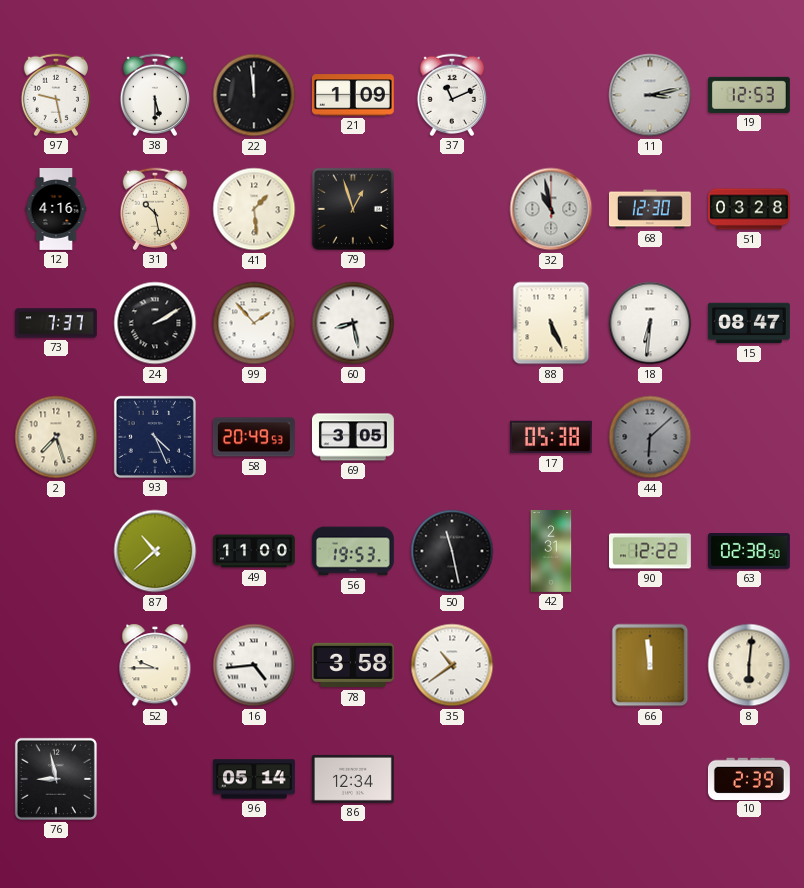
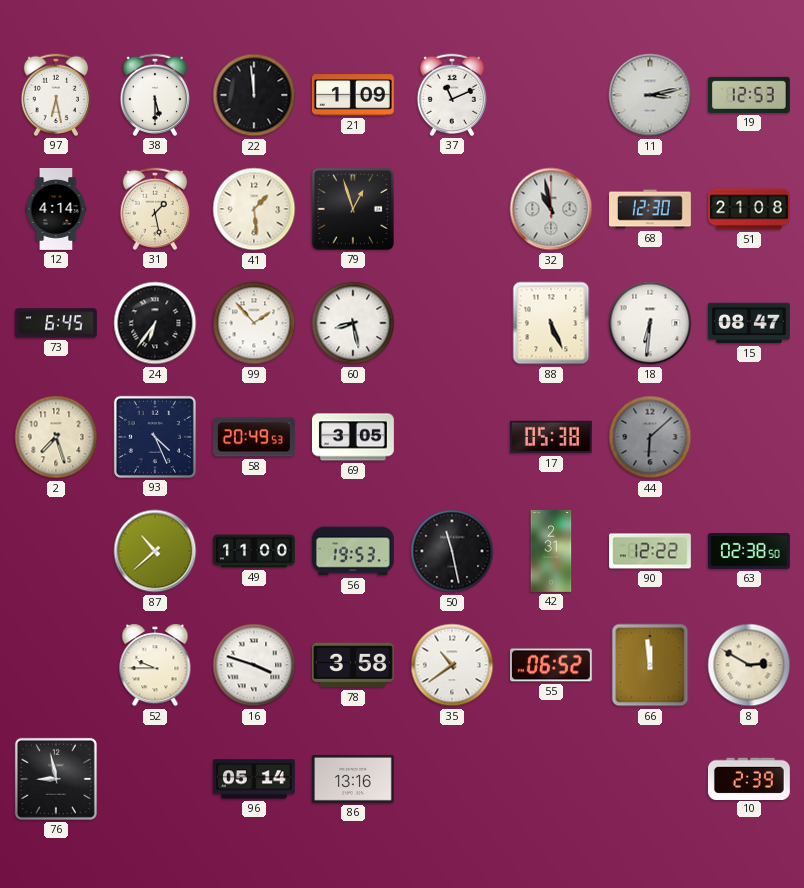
97: 9:28 -> 6:28 (55, 95)
12: 4:16 -> 4:14 (56, 210)
31: 10:28 -> 1:28 (154, 209)
51: 03:28 -> 21:08 (750, 209)
73: 7:37 -> 6:45 (56, 323)
24: 2:10 -> 6:36 (155, 323)
16: 4:44 -> 3:48 (254, 665)
55: none -> 06:52 (551, 665)
8: 6:01 -> 2:50 (749, 665)
86: 12:34 -> 13:16 (353, 779)
